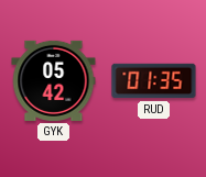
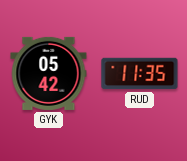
RUD: 01:35 -> 11:35 (140, 74)
